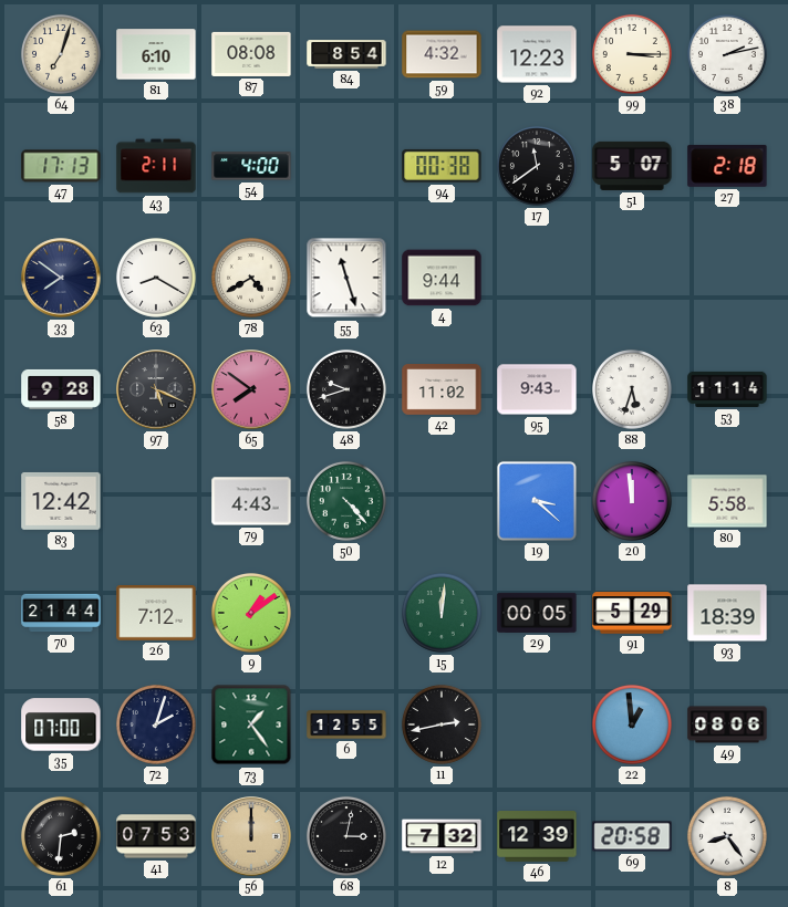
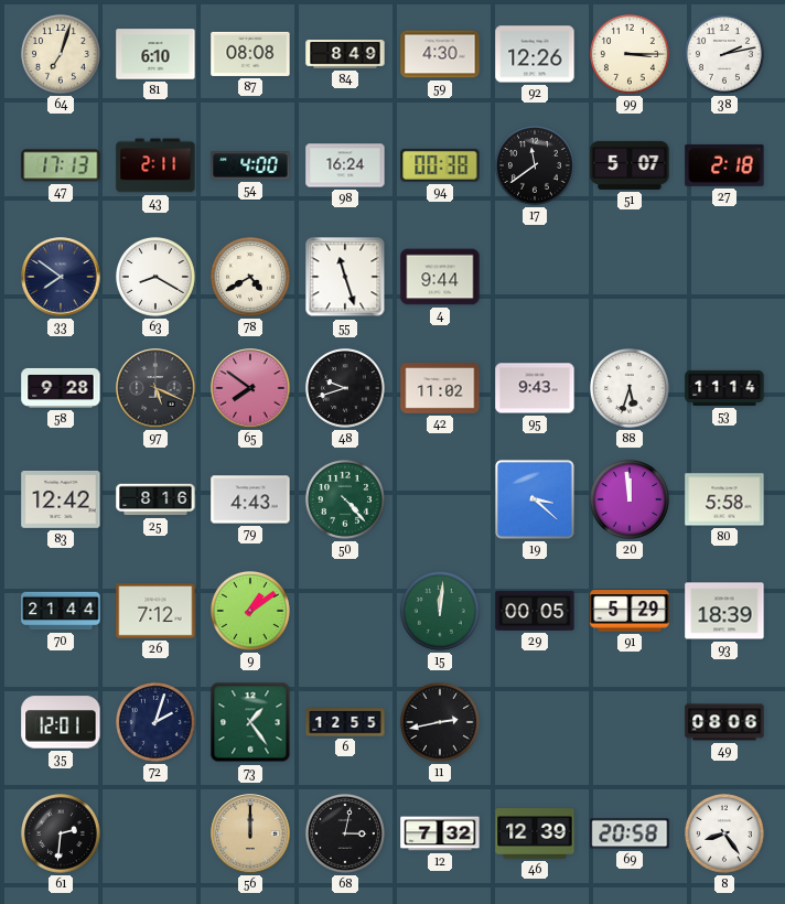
84: 8:54 -> 8:49 (345, 54)
59: 4:32 -> 4:30 (440, 54)
92: 12:23 -> 12:26 (535, 54)
98: none -> 16:24 (345, 165)
25: none -> 8:16 (155, 499)
35: 07:00 -> 12:01 (61, 722)
22: 12:59 -> none (632, 724)
41: 07:53 -> none (156, 836)
